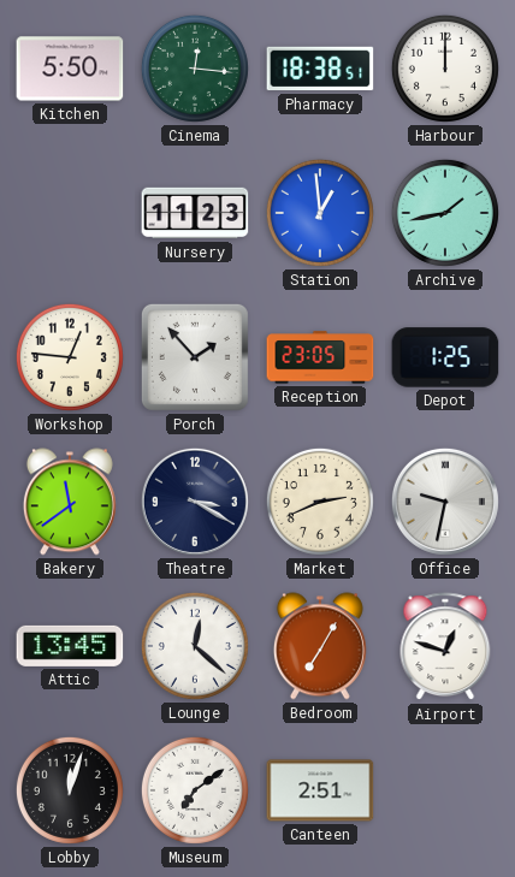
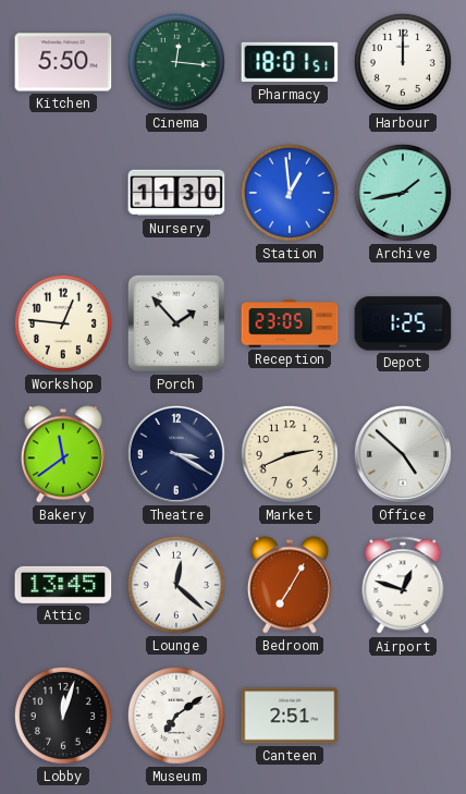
Pharmacy: 18:38 -> 18:01 (290, 62)
Nursery: 11:23 -> 11:30 (176, 193)
Office: 9:32 -> 4:52 (403, 454)
